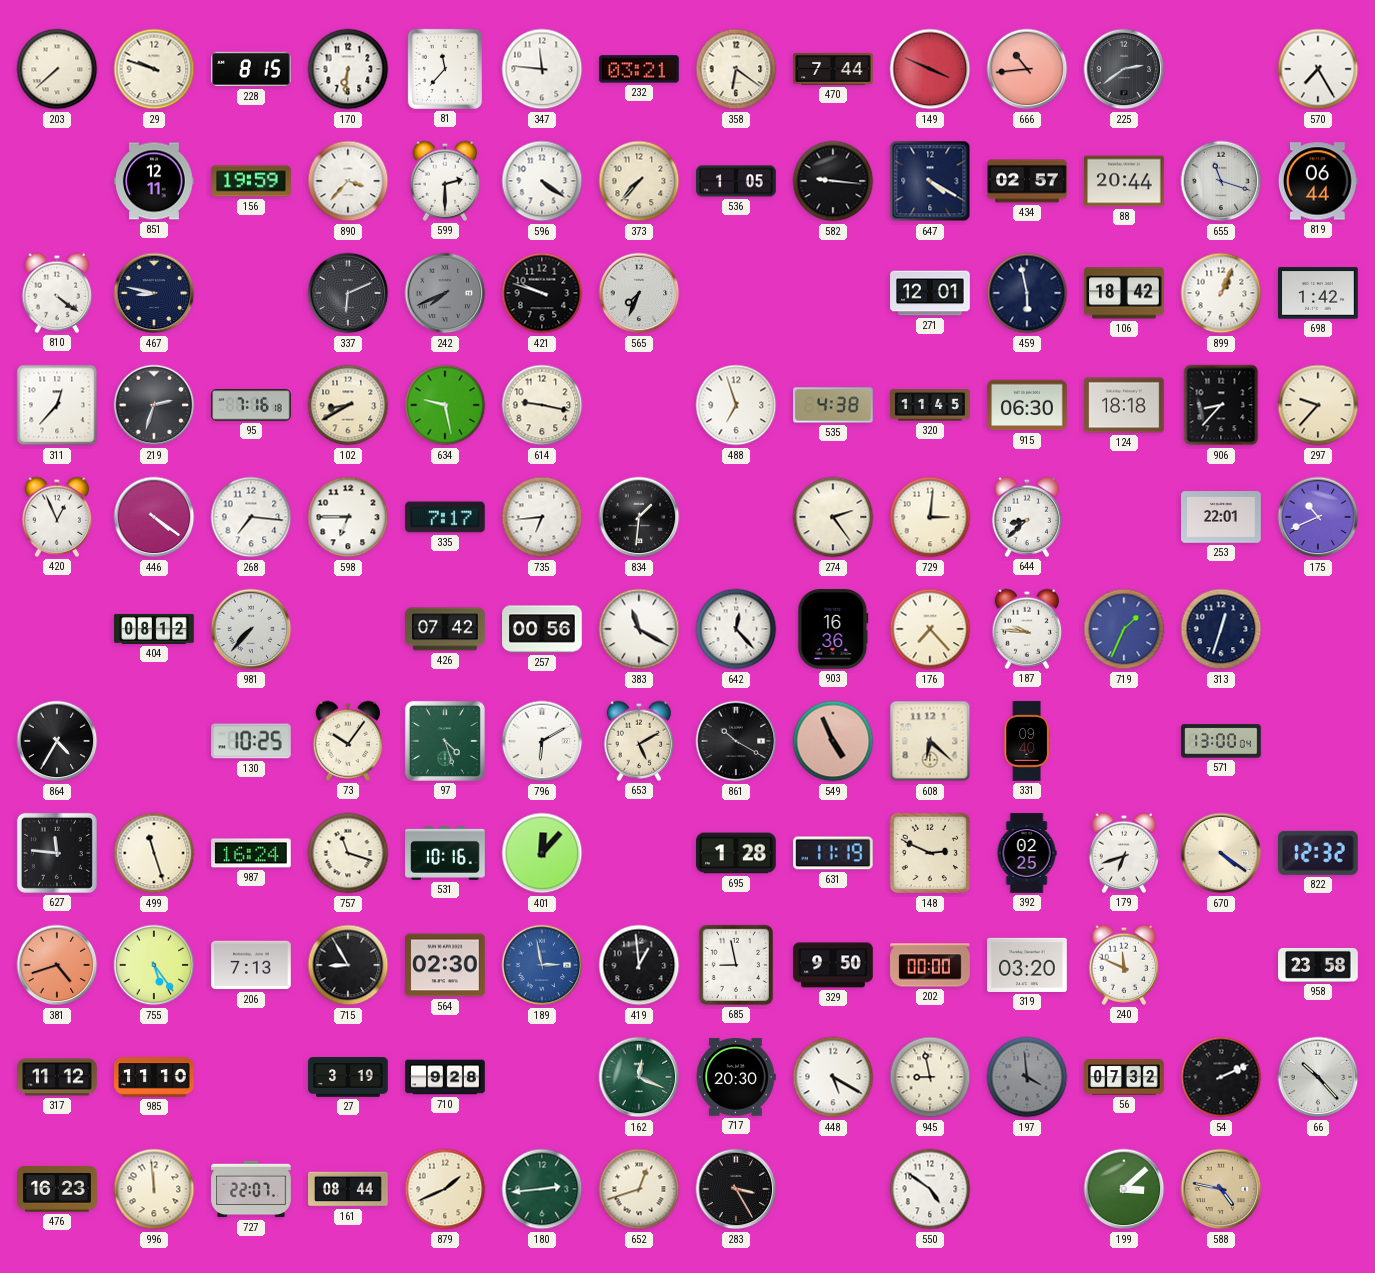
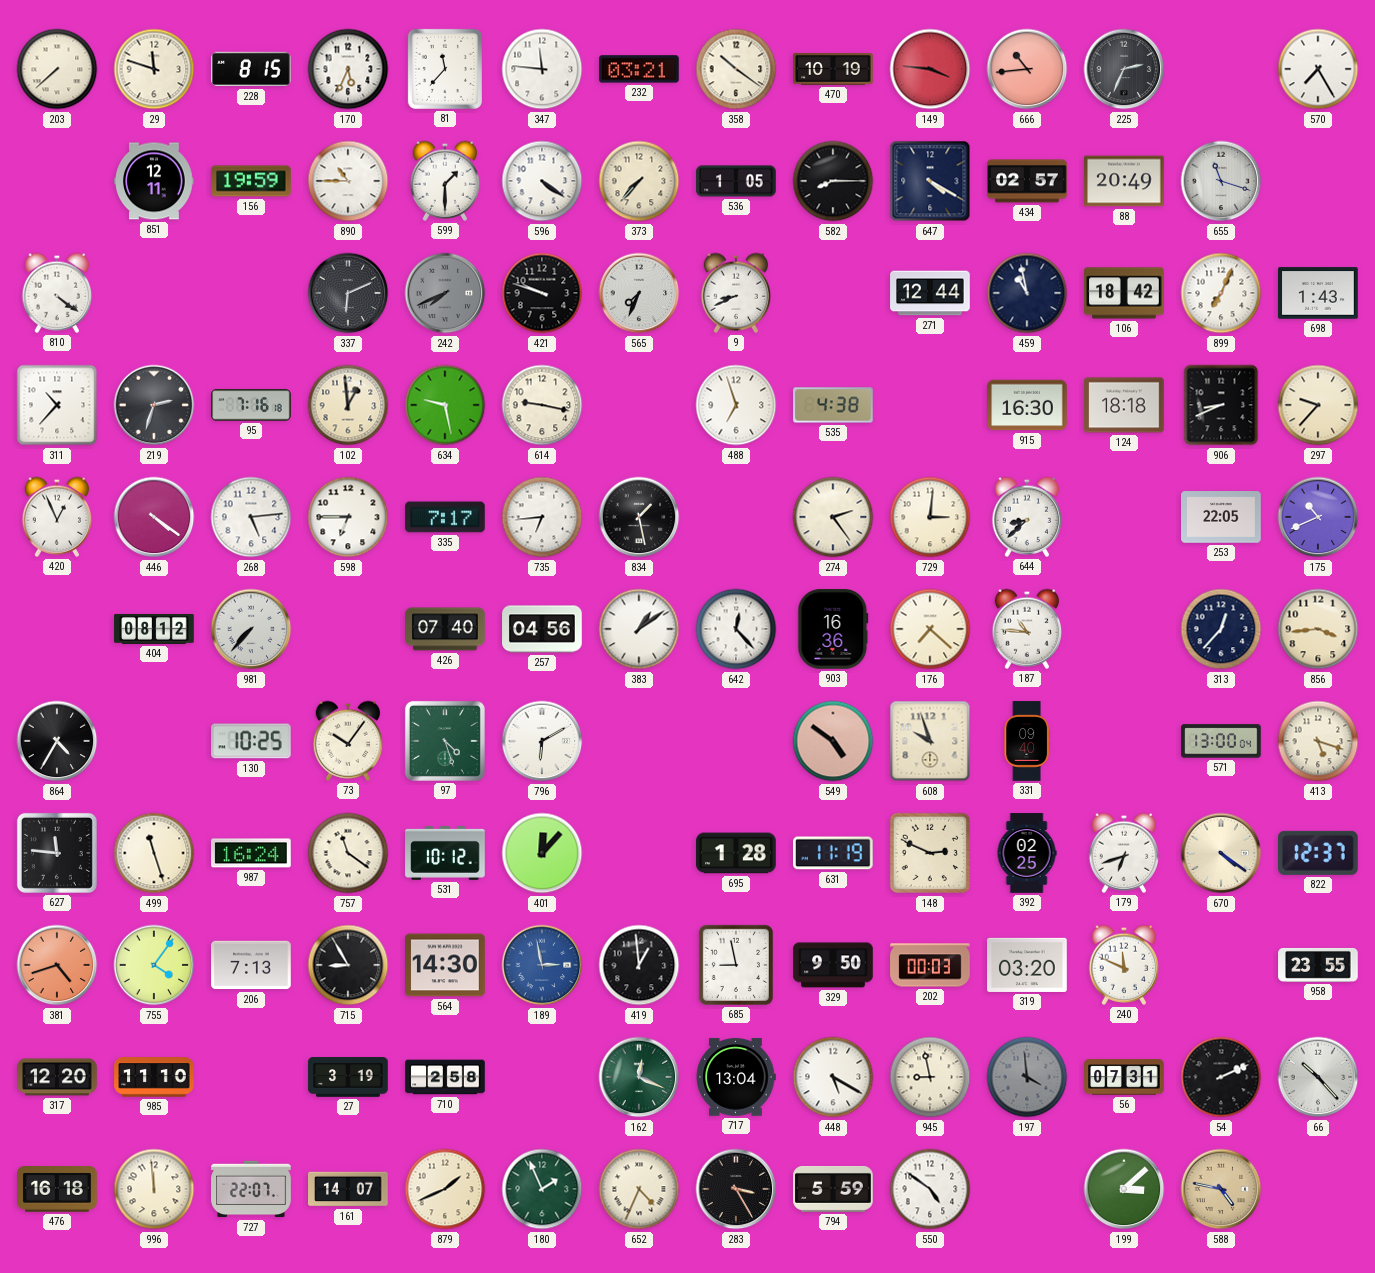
29: 9:48 -> 11:48 (154, 69)
170: 6:31 -> 5:34 (348, 69)
358: 6:21 -> 10:21 (736, 69)
470: 7:44 -> 10:19 (833, 69)
149: 3:49 -> 3:46 (930, 69)
225: 2:39 -> 2:34 (1124, 69)
890: 3:37 -> 10:45 (348, 181)
599: 2:30 -> 1:30 (445, 181)
582: 9:16 -> 8:15 (833, 181)
88: 20:44 -> 20:49 (1124, 181)
819: 06:44 -> none (1318, 181)
467: 8:47 -> none (154, 293)
9: none -> 8:41 (736, 293)
271: 12:01 -> 12:44 (930, 293)
459: 5:58 -> 10:58 (1027, 293)
899: 1:04 -> 7:04 (1221, 293)
698: 1:42 -> 1:43 (1318, 293)
311: 12:37 -> 10:37 (57, 405)
102: 8:40 -> 12:59 (348, 405)
320: 11:45 -> none (930, 405)
915: 06:30 -> 16:30 (1027, 405)
906: 8:37 -> 8:41 (1221, 405)
268: 7:16 -> 5:14 (251, 517)
834: 1:31 -> 1:28 (639, 517)
253: 22:01 -> 22:05 (1221, 517)
426: 07:42 -> 07:40 (445, 629)
257: 00:56 -> 04:56 (542, 629)
383: 11:20 -> 1:09 (639, 629)
176: 7:23 -> 7:22 (930, 629)
187: 9:46 -> 10:46 (1027, 629)
719: 1:34 -> none (1124, 629)
313: 12:33 -> 12:37 (1221, 629)
856: none -> 3:44 (1318, 629)
653: 5:10 -> none (639, 741)
861: 10:20 -> none (736, 741)
549: 4:56 -> 4:51 (833, 741)
608: 6:22 -> 9:57 (930, 741)
413: none -> 5:18 (1318, 741)
757: 11:18 -> 11:21 (348, 853)
531: 10:16 -> 10:12 (445, 853)
822: 12:32 -> 12:37 (1319, 853)
755: 5:24 -> 4:06 (154, 965)
564: 02:30 -> 14:30 (445, 965)
202: 00:00 -> 00:03 (930, 965)
958: 23:58 -> 23:55 (1318, 965)
317: 11:12 -> 12:20 (57, 1077)
710: 9:28 -> 2:58 (445, 1077)
717: 20:30 -> 13:04 (736, 1077)
56: 07:32 -> 07:31 (1124, 1077)
476: 16:23 -> 16:18 (57, 1189)
161: 08:44 -> 14:07 (348, 1189)
180: 2:44 -> 1:56 (542, 1189)
652: 12:42 -> 4:34 (639, 1189)
794: none -> 5:59 (833, 1189)
